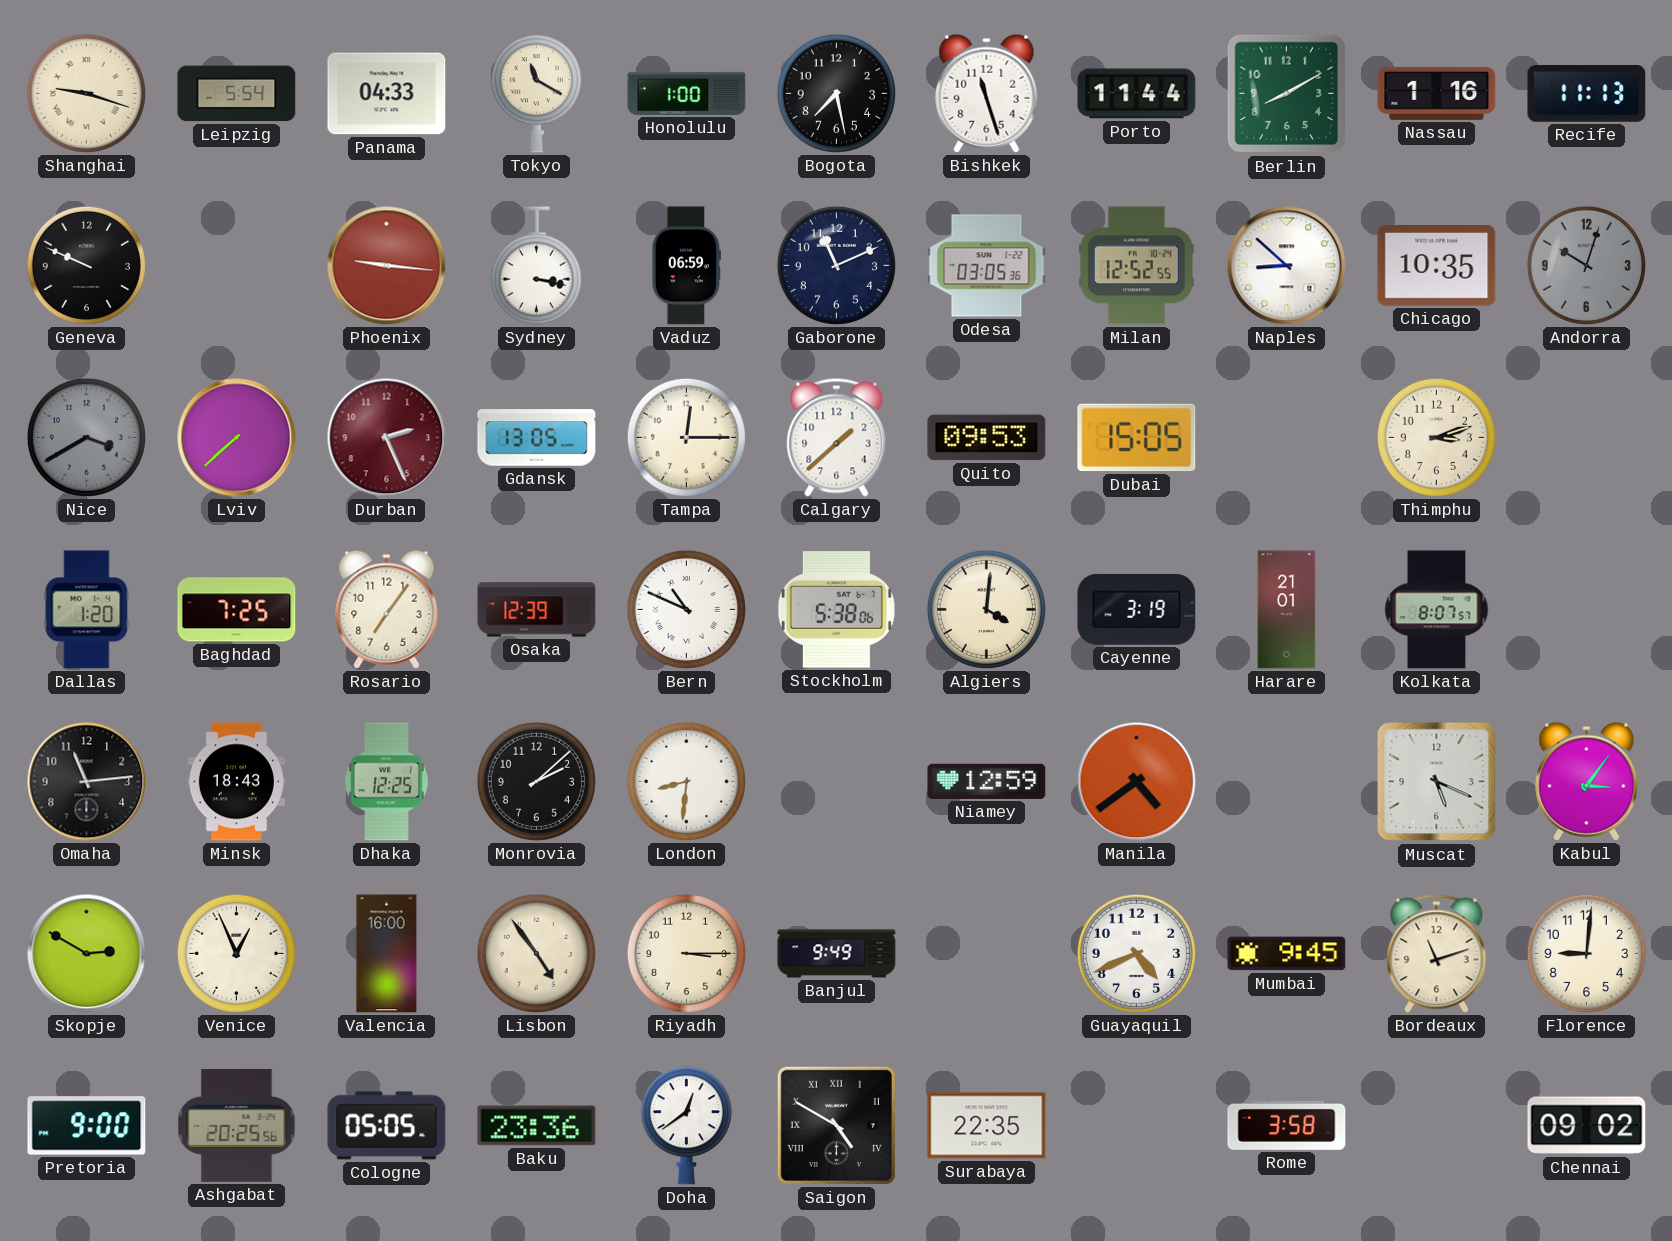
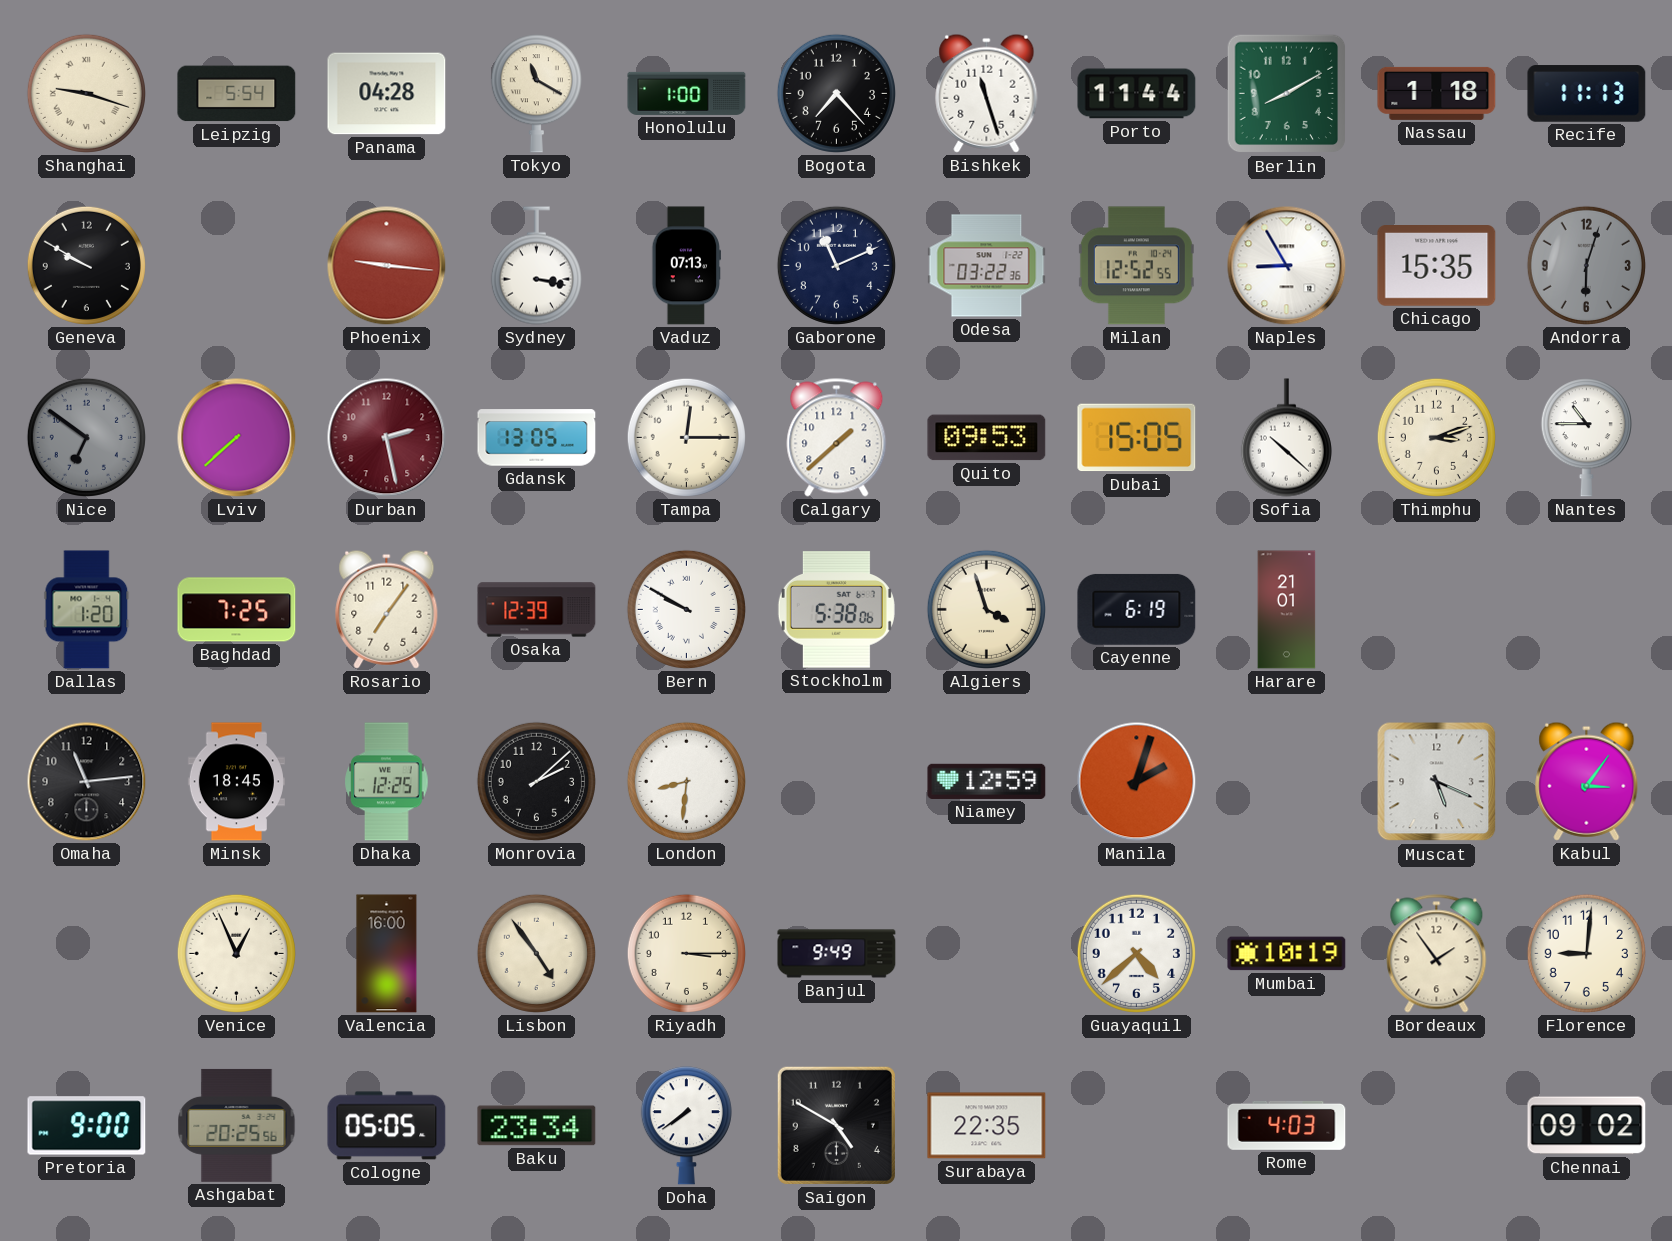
Panama: 04:33 -> 04:28 (387, 94)
Bogota: 7:28 -> 7:23 (836, 93)
Nassau: 1:16 -> 1:18 (1437, 93)
Geneva: 9:49 -> 9:50 (86, 265)
Vaduz: 06:59 -> 07:13 (687, 266)
Odesa: 03:05 -> 03:22 (987, 266)
Naples: 8:52 -> 8:55 (1287, 266)
Chicago: 10:35 -> 15:35 (1437, 266)
Andorra: 10:03 -> 6:03 (1586, 265)
Nice: 3:40 -> 6:51 (86, 437)
Durban: 2:26 -> 2:28 (387, 438)
Sofia: none -> 10:22 (1286, 438)
Nantes: none -> 10:45 (1586, 438)
Bern: 10:49 -> 9:50 (686, 609)
Algiers: 4:01 -> 3:57 (986, 609)
Cayenne: 3:19 -> 6:19 (1137, 609)
Kolkata: 8:07 -> none (1437, 610)
Minsk: 18:43 -> 18:45 (236, 782)
Manila: 4:39 -> 2:03 (1137, 782)
Skopje: 2:50 -> none (87, 954)
Guayaquil: 4:41 -> 4:38 (1136, 953)
Mumbai: 9:45 -> 10:19 (1287, 954)
Bordeaux: 11:12 -> 1:54 (1437, 954)
Baku: 23:36 -> 23:34 (537, 1126)
Doha: 12:39 -> 7:39 (686, 1126)
Saigon numerals: Roman -> Arabic (836, 1125)
Rome: 3:58 -> 4:03 (1287, 1125)
